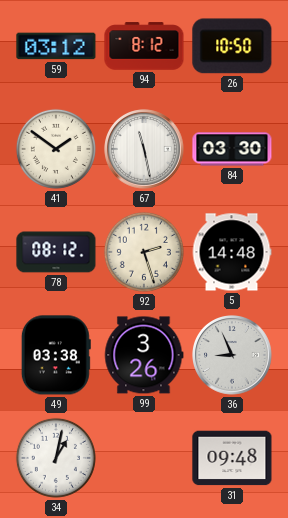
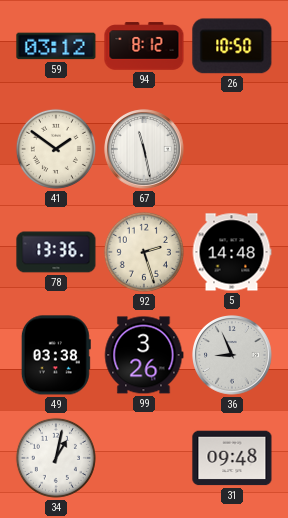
84: 03:30 -> none (232, 149)
78: 08:12 -> 13:36 (56, 252)
